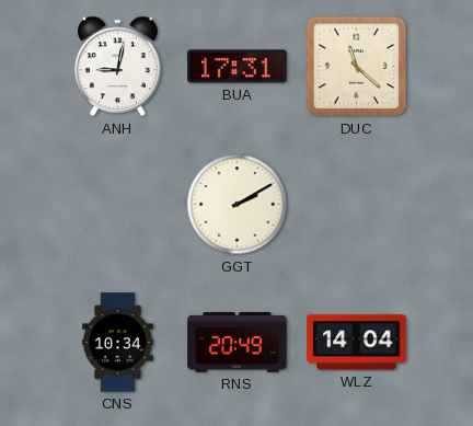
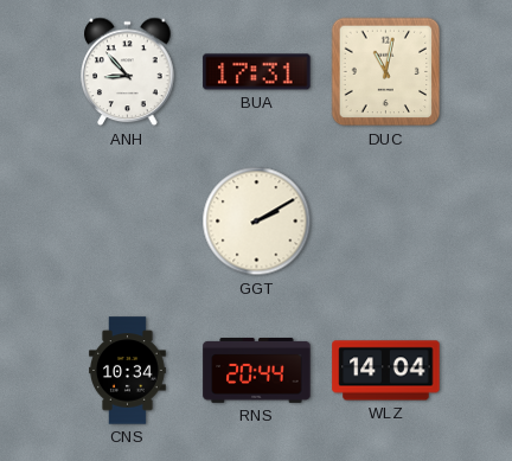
ANH: 9:02 -> 8:53 (128, 72)
DUC: 11:22 -> 11:02 (386, 72)
RNS: 20:49 -> 20:44 (257, 371)
